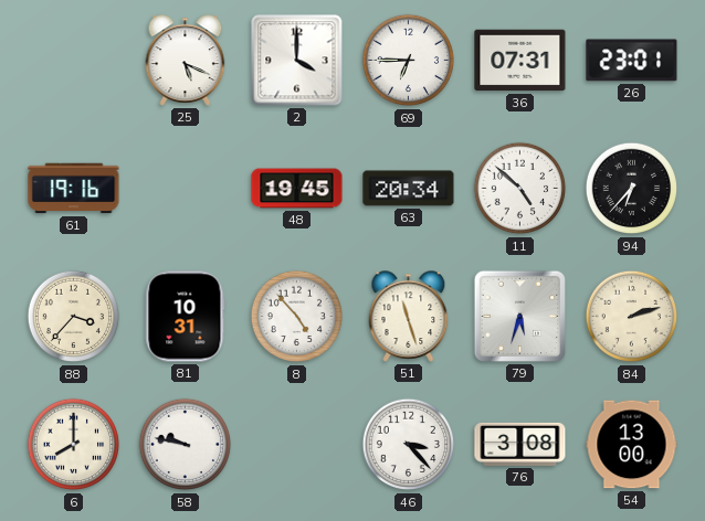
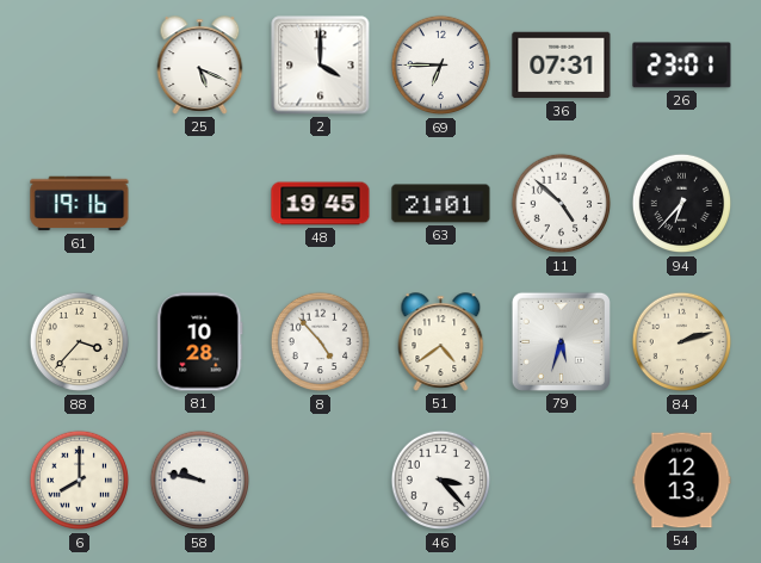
63: 20:34 -> 21:01 (441, 204)
81: 10:31 -> 10:28 (200, 342)
51: 11:27 -> 4:39 (441, 342)
76: 3:08 -> none (520, 444)
54: 13:00 -> 12:13 (682, 481)
